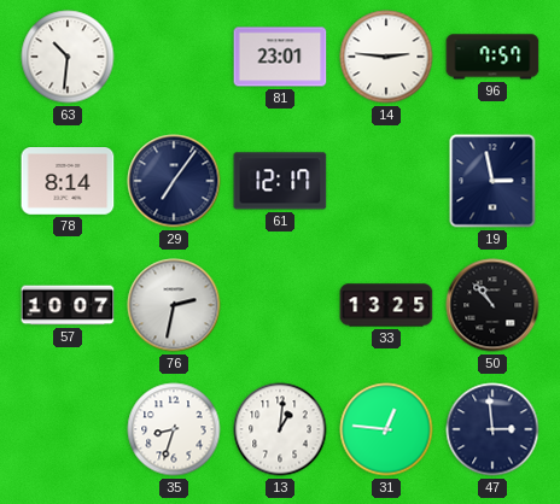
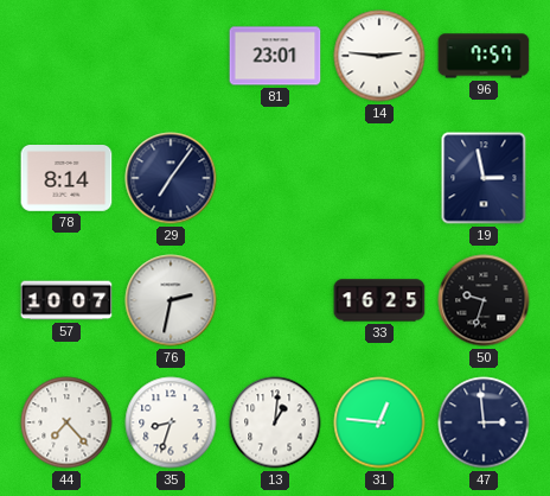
63: 10:31 -> none (68, 57)
61: 12:17 -> none (280, 181)
33: 13:25 -> 16:25 (379, 300)
50: 10:53 -> 9:33 (484, 300)
44: none -> 7:23 (66, 422)
